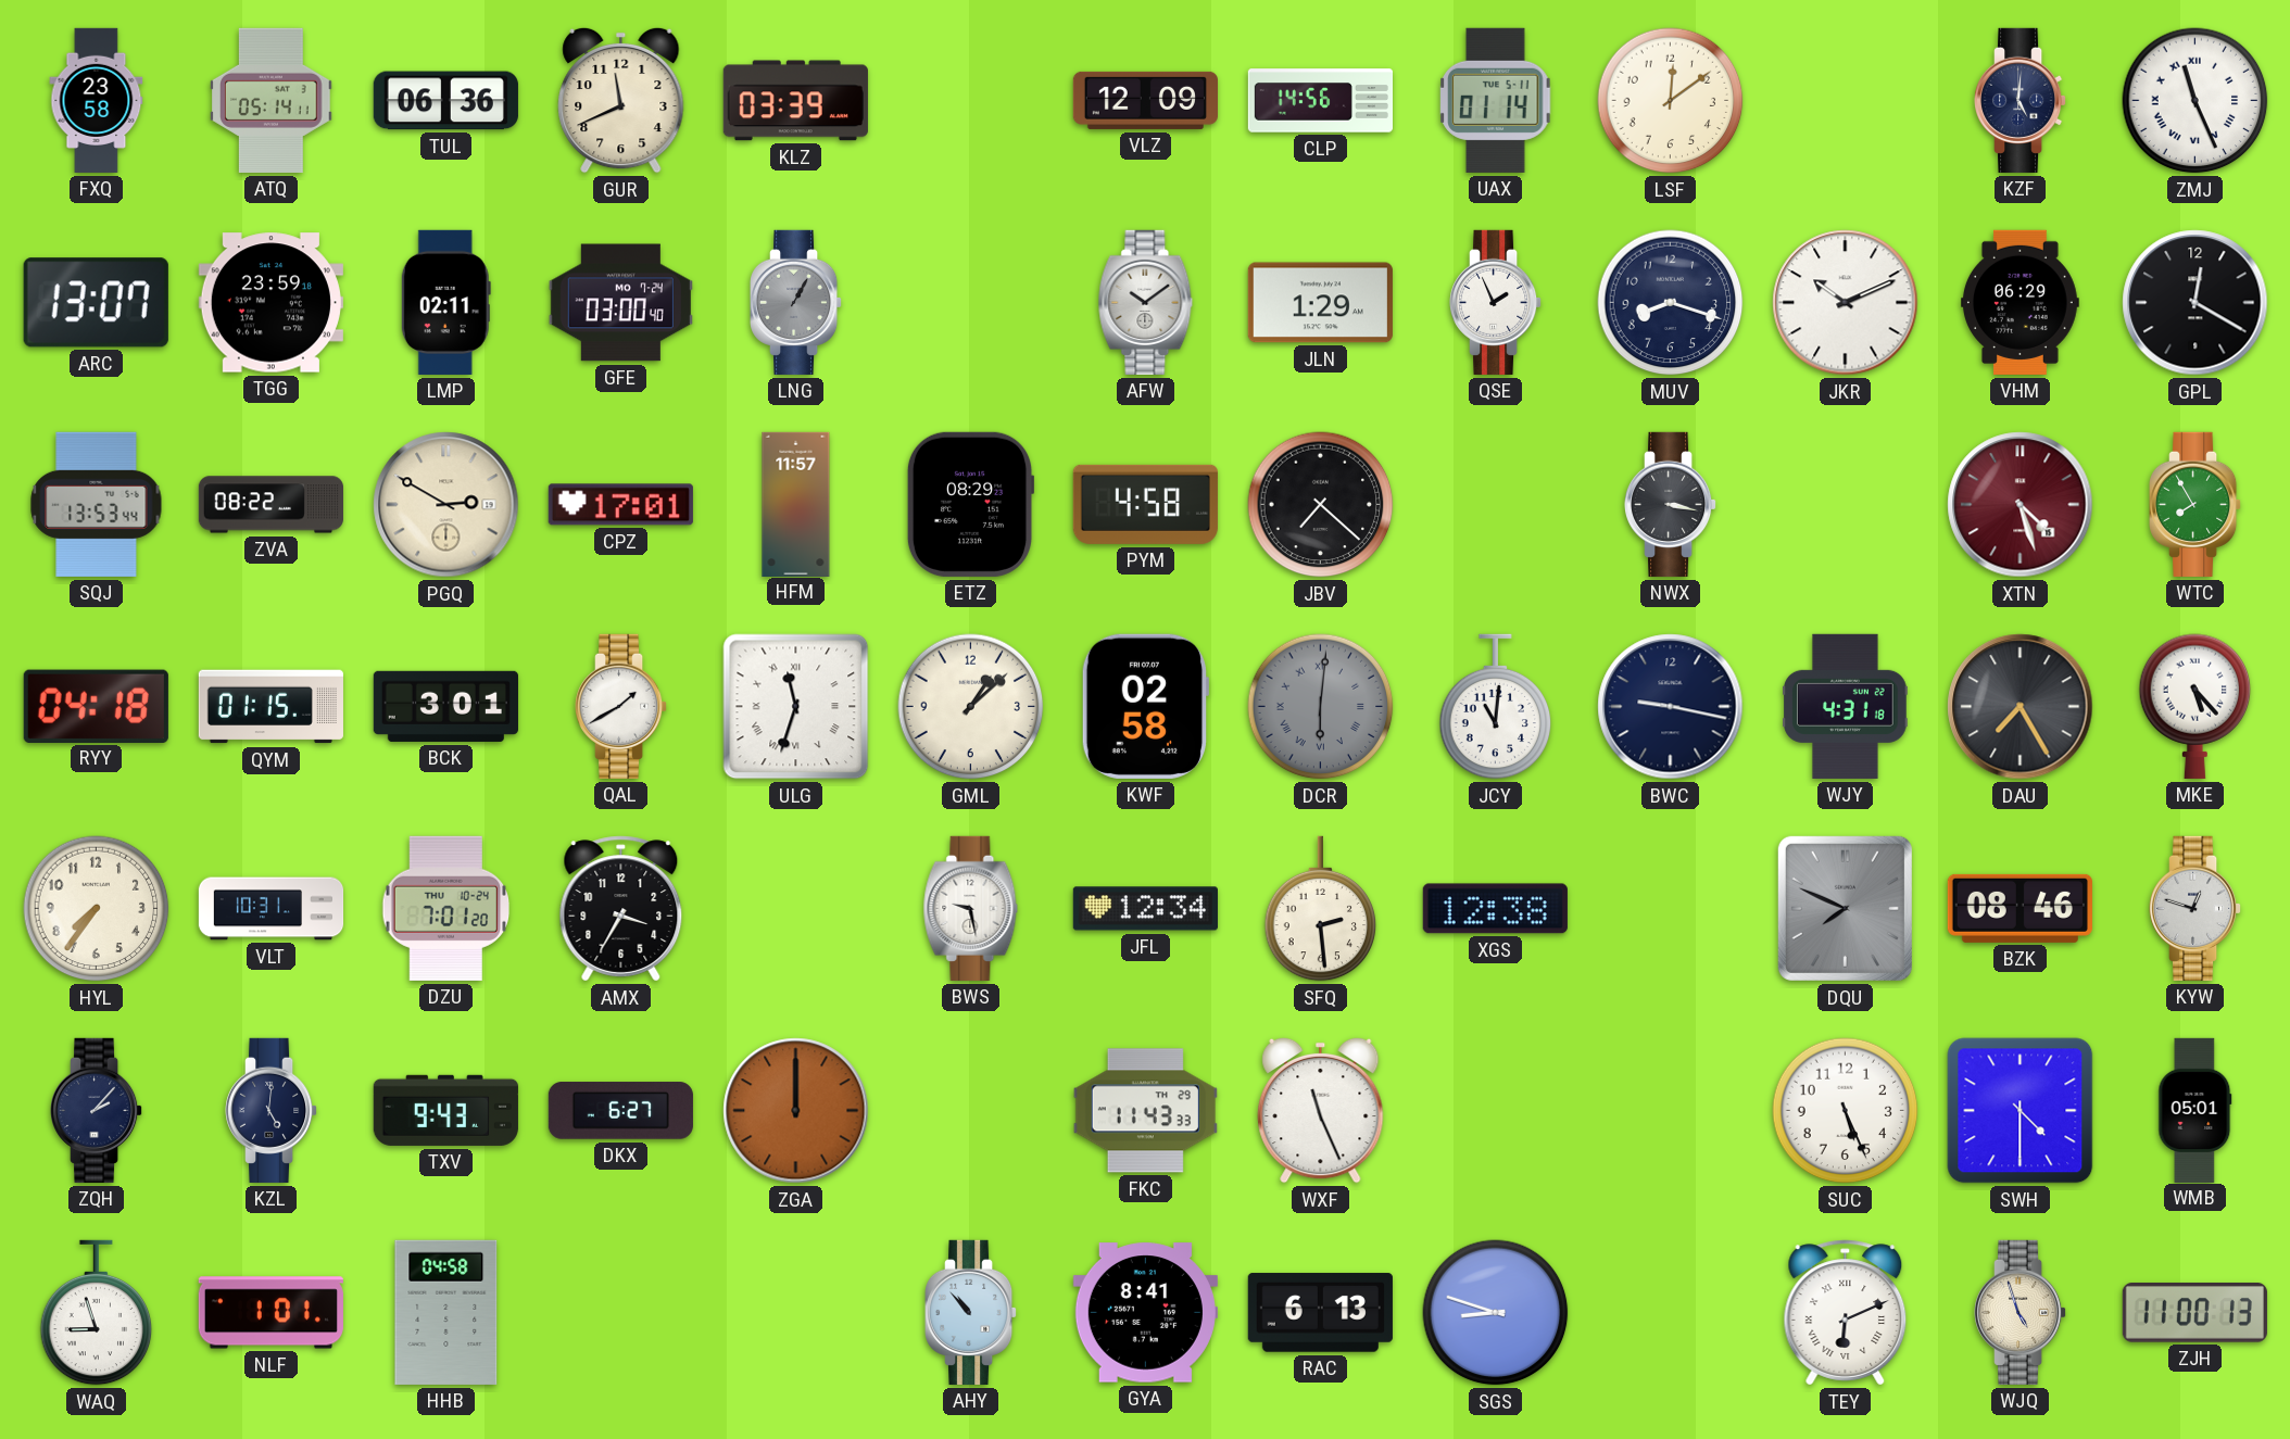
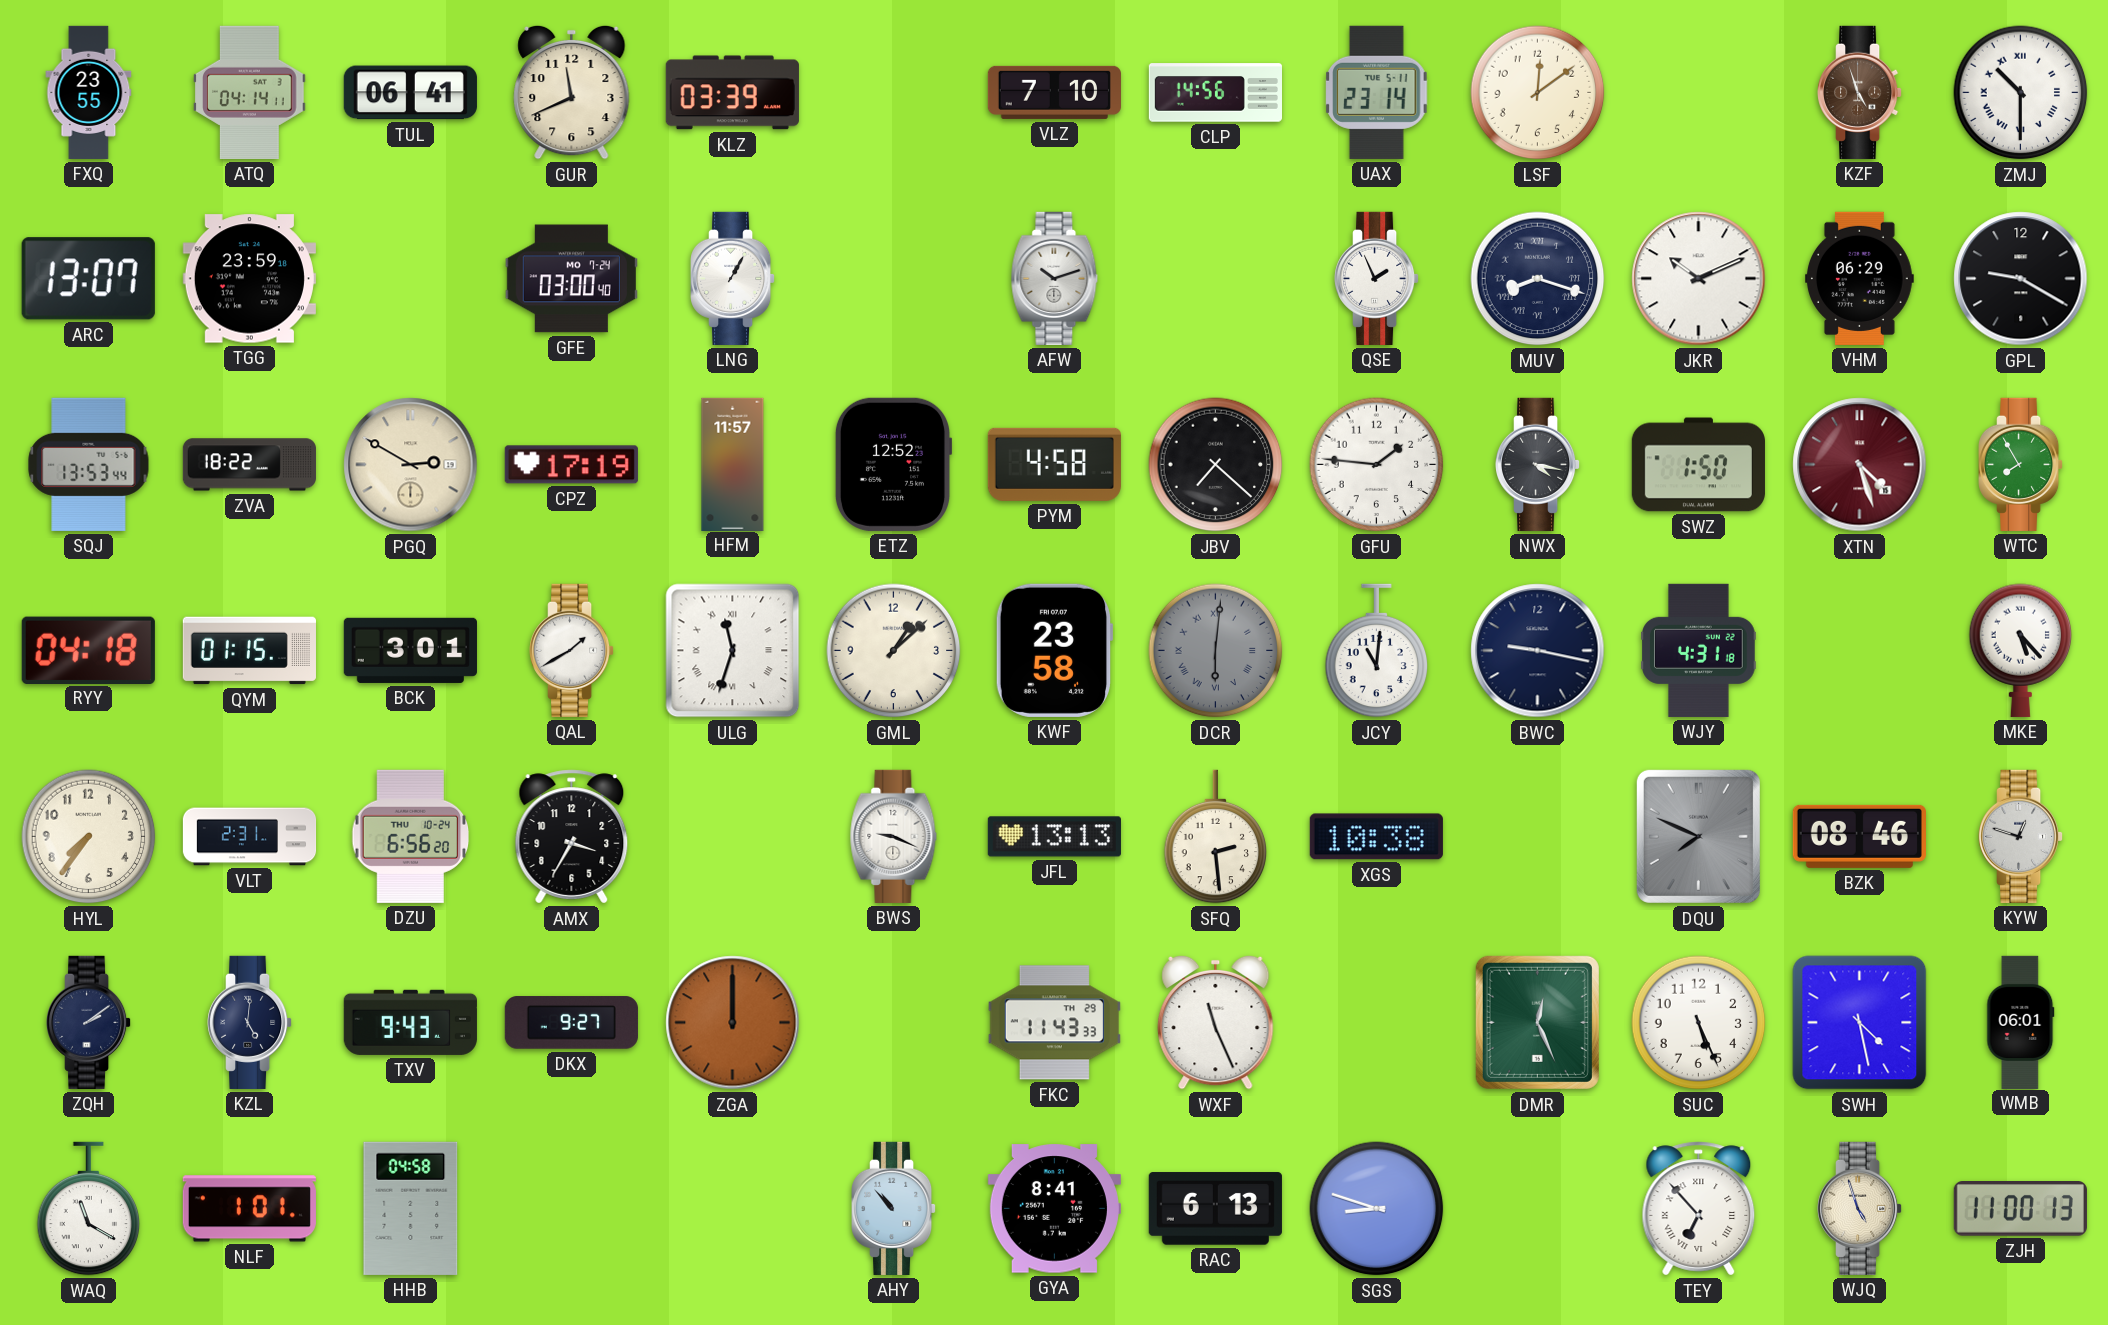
FXQ: 23:58 -> 23:55 (89, 92)
ATQ: 05:14 -> 04:14 (250, 92)
TUL: 06:36 -> 06:41 (410, 93)
VLZ: 12:09 -> 7:10 (1054, 92)
UAX: 01:14 -> 23:14 (1377, 92)
KZF: 5:01 -> 4:57 (1861, 92)
KZF dial: navy -> brown (1861, 92)
ZMJ: 11:26 -> 10:30 (2021, 93)
LMP: 02:11 -> none (445, 302)
LNG dial: grey -> white (734, 278)
AFW: 10:09 -> 10:12 (1055, 278)
JLN: 1:29 -> none (1320, 303)
MUV numerals: Arabic -> Roman (1538, 279)
GPL: 12:20 -> 9:20 (2021, 279)
ZVA: 08:22 -> 18:22 (249, 465)
CPZ: 17:01 -> 17:19 (571, 465)
ETZ: 08:29 -> 12:52 (893, 464)
GFU: none -> 1:46 (1377, 465)
NWX: 3:17 -> 4:17 (1539, 464)
SWZ: none -> 1:50 (1698, 465)
KWF: 02:58 -> 23:58 (1054, 650)
DAU: 7:25 -> none (2021, 707)
VLT: 10:31 -> 2:31 (250, 837)
DZU: 7:01 -> 6:56 (411, 836)
BWS: 9:28 -> 9:19 (894, 836)
JFL: 12:34 -> 13:13 (1054, 837)
XGS: 12:38 -> 10:38 (1376, 837)
ZQH: 2:07 -> 2:09 (90, 1022)
DKX: 6:27 -> 9:27 (571, 1023)
DMR: none -> 12:26 (1537, 1022)
SWH: 4:30 -> 4:28 (1860, 1023)
WMB: 05:01 -> 06:01 (2021, 1022)
WAQ: 8:57 -> 11:20 (89, 1209)
TEY: 6:11 -> 6:53 (1699, 1209)
